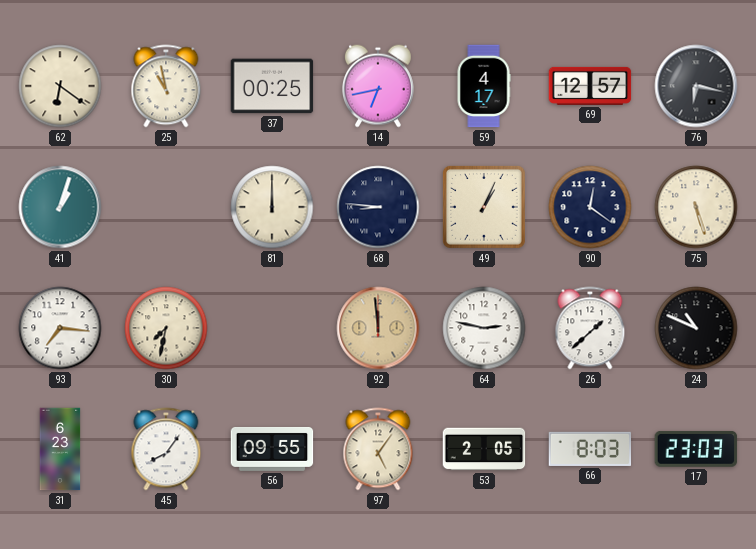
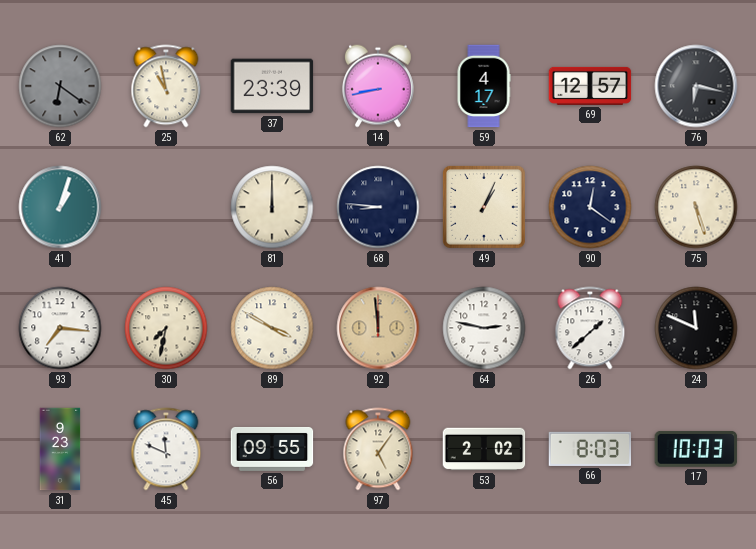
62 dial: cream -> grey (60, 86)
37: 00:25 -> 23:39 (272, 86)
14: 6:43 -> 8:43 (378, 86)
89: none -> 3:50 (272, 328)
24: 10:49 -> 11:49 (696, 328)
31: 6:23 -> 9:23 (60, 449)
45: 8:06 -> 11:49 (166, 449)
53: 2:05 -> 2:02 (484, 449)
17: 23:03 -> 10:03 (696, 449)
